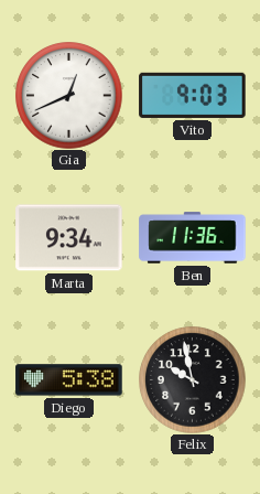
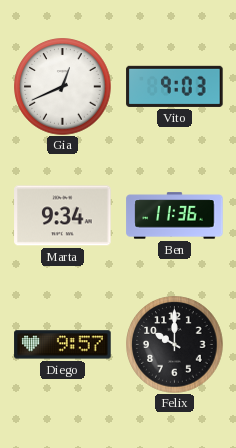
Diego: 5:38 -> 9:57 (63, 345)
Felix: 9:58 -> 10:00 (175, 345)
